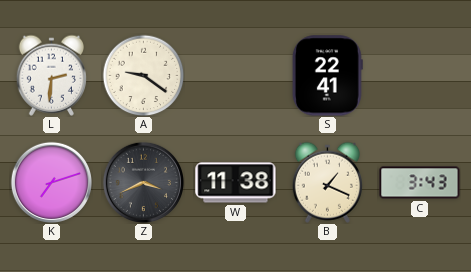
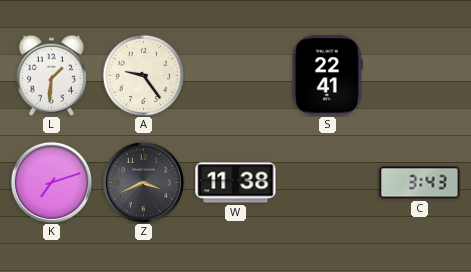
L: 2:31 -> 1:31 (51, 75)
A: 9:21 -> 9:24 (143, 75)
B: 1:19 -> none (327, 182)
